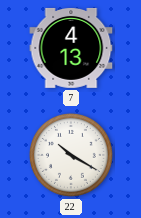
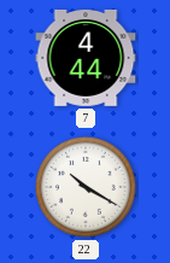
7: 4:13 -> 4:44 (86, 58)
